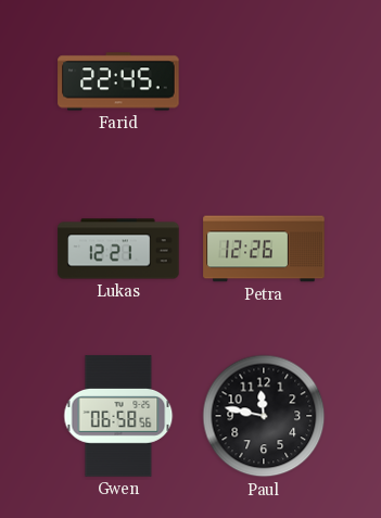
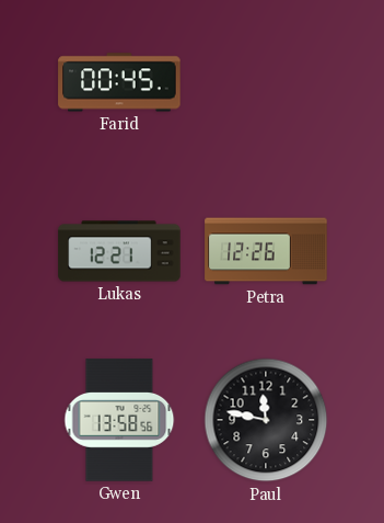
Farid: 22:45 -> 00:45 (119, 82)
Gwen: 06:58 -> 13:58 (119, 420)
